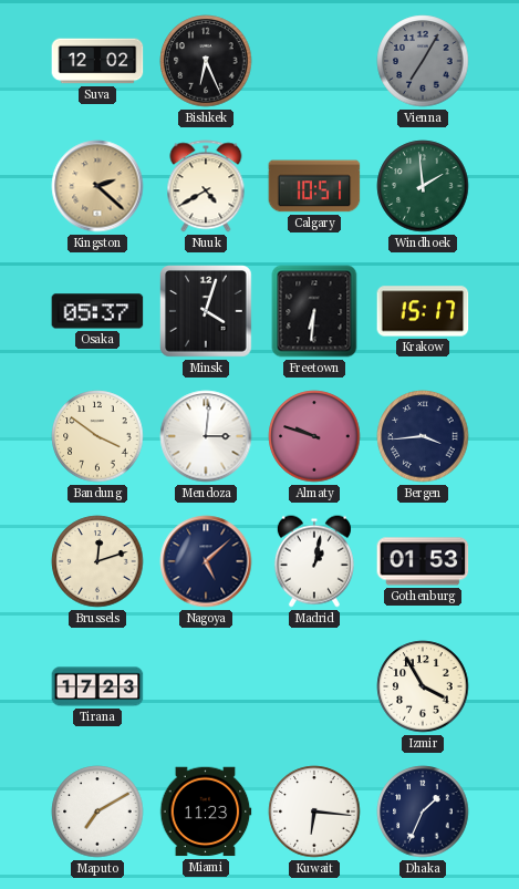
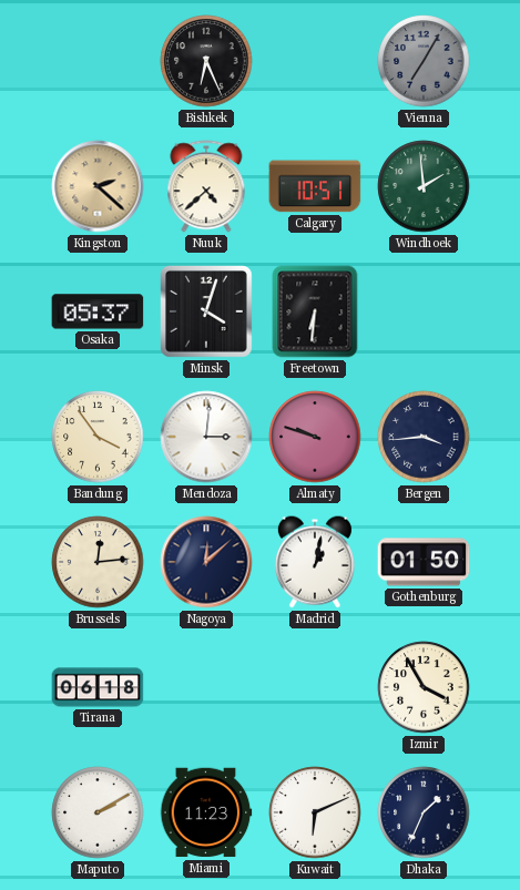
Suva: 12:02 -> none (97, 61)
Nuuk: 4:40 -> 4:38 (206, 186)
Krakow: 15:17 -> none (423, 311)
Bandung: 3:51 -> 3:54 (98, 437)
Brussels: 12:12 -> 12:14 (98, 562)
Nagoya: 5:08 -> 12:08 (206, 562)
Gothenburg: 01:53 -> 01:50 (424, 562)
Tirana: 17:23 -> 06:18 (98, 687)
Maputo: 7:10 -> 2:10 (98, 812)
Kuwait: 6:16 -> 6:11 (315, 812)
